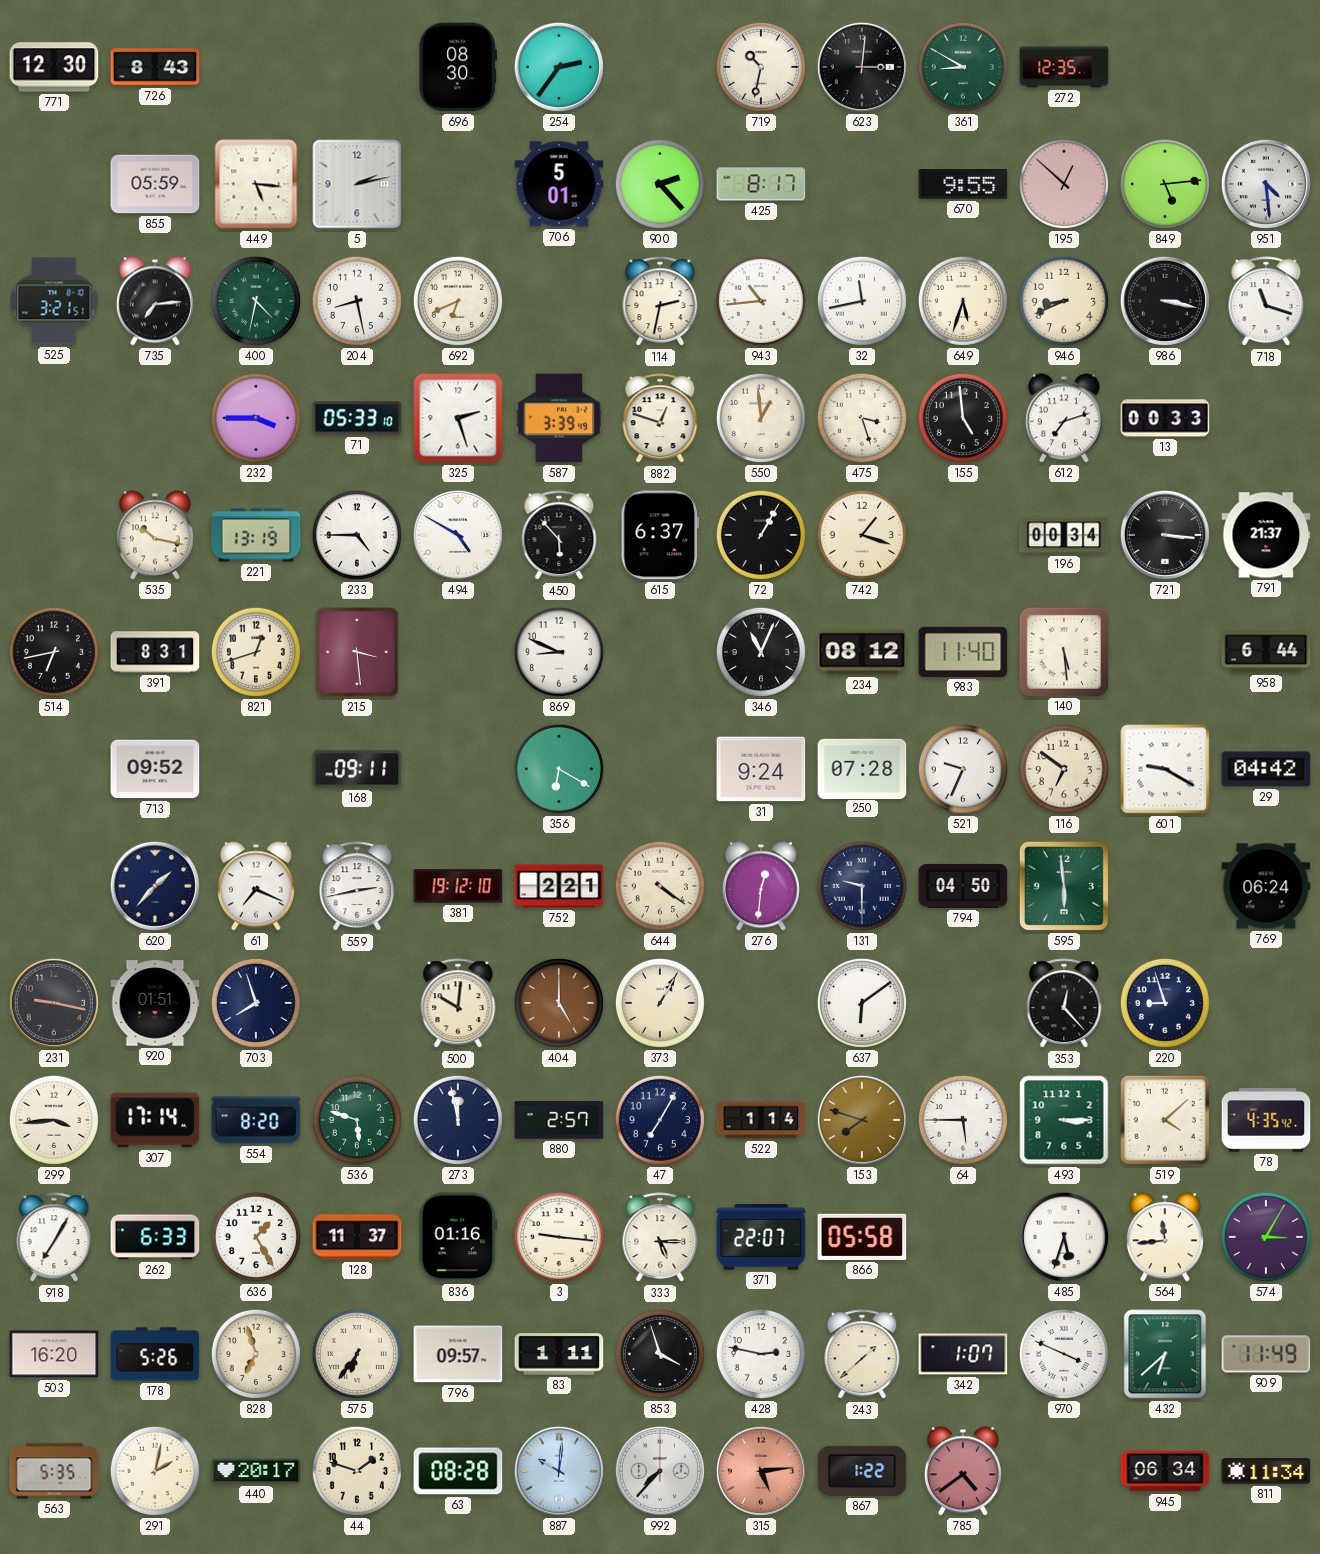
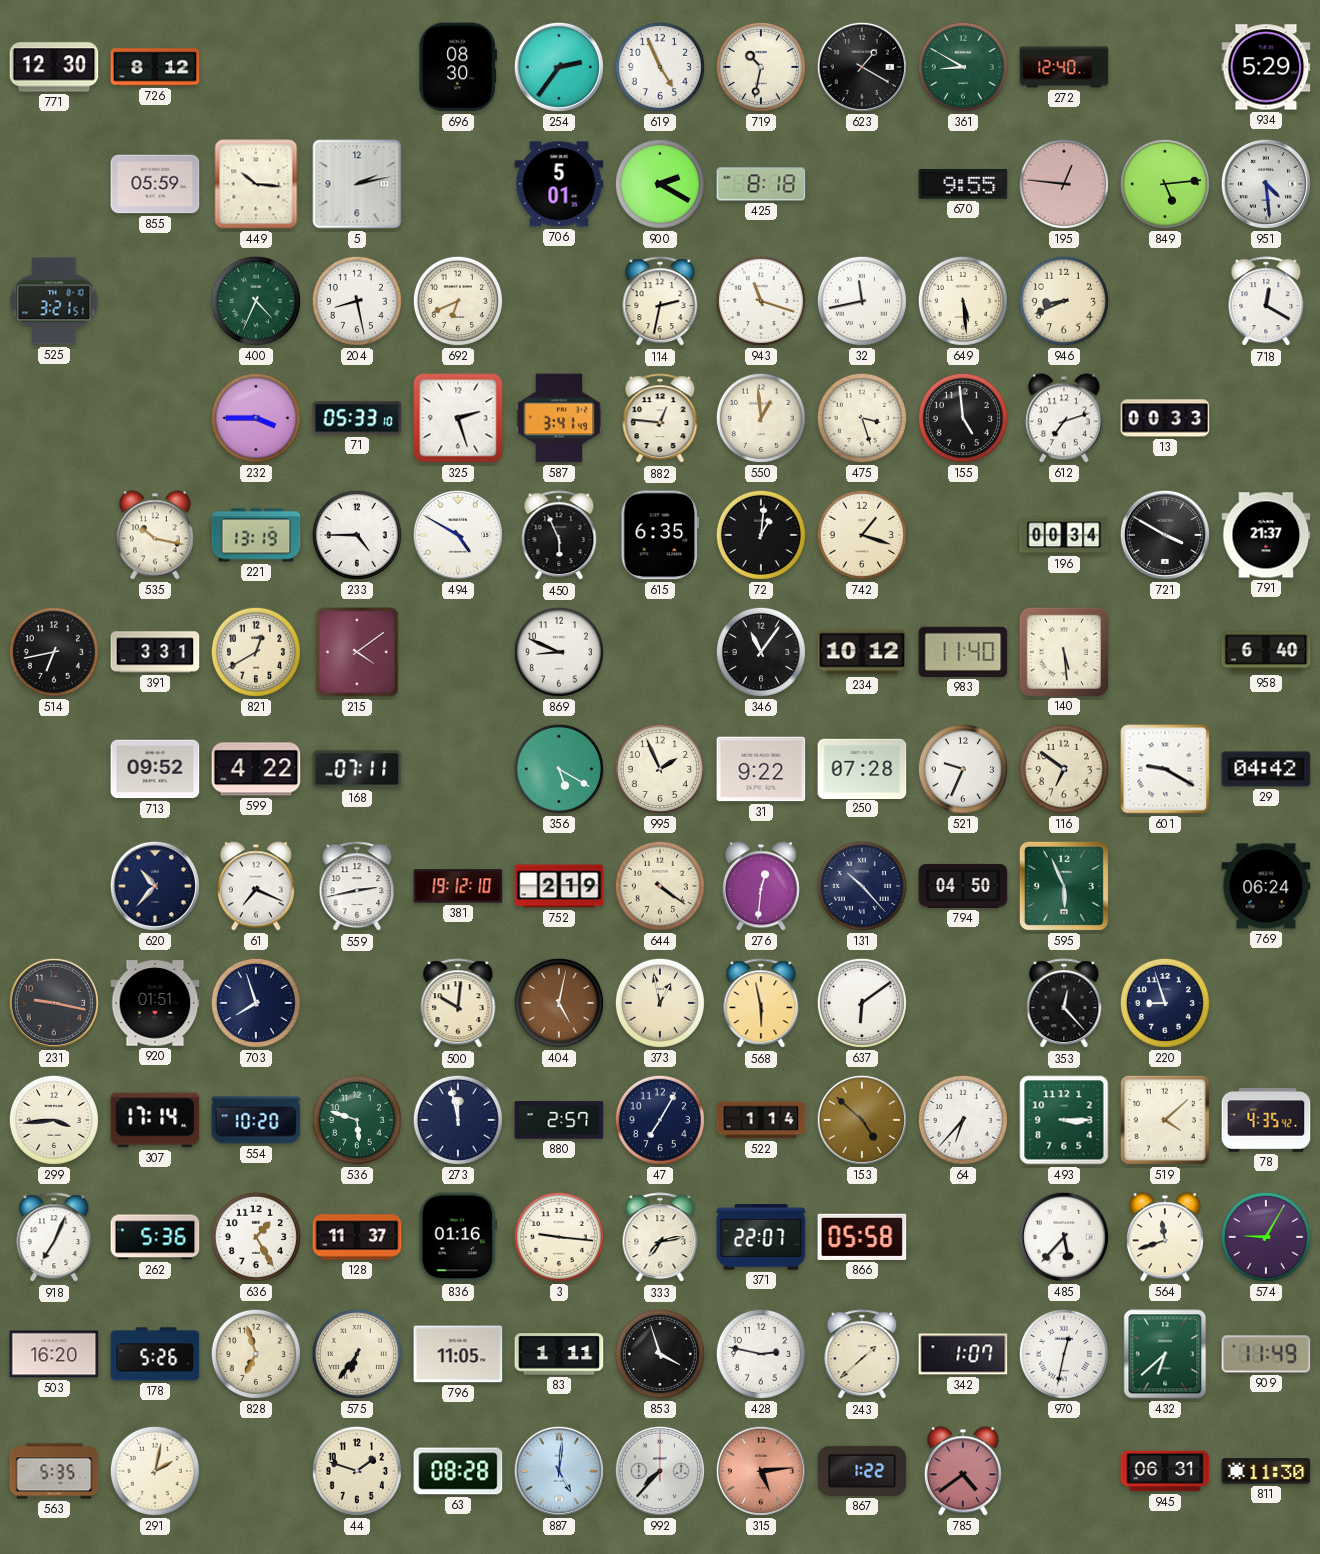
726: 8:43 -> 8:12 (155, 67)
619: none -> 4:56 (660, 67)
623: 3:01 -> 1:20 (862, 67)
272: 12:35 -> 12:40 (1064, 67)
934: none -> 5:29 (1266, 67)
449: 5:16 -> 10:16 (256, 184)
900: 2:23 -> 2:20 (660, 184)
425: 8:17 -> 8:18 (761, 184)
195: 12:52 -> 12:46 (1064, 184)
735: 7:14 -> none (155, 301)
400: 4:32 -> 4:34 (256, 301)
943: 10:44 -> 11:18 (761, 301)
649: 5:33 -> 5:29 (963, 301)
986: 3:17 -> none (1165, 301)
718: 11:18 -> 12:20 (1266, 302)
587: 3:39 -> 3:41 (559, 418)
882: 12:48 -> 12:46 (660, 419)
450: 5:53 -> 5:56 (559, 536)
615: 6:37 -> 6:35 (660, 535)
72: 1:05 -> 1:01 (761, 535)
721: 3:16 -> 3:50 (1165, 535)
391: 8:31 -> 3:31 (155, 652)
821: 12:42 -> 12:40 (256, 652)
215: 3:29 -> 4:09 (357, 652)
346: 11:04 -> 11:06 (761, 652)
234: 08:12 -> 10:12 (862, 652)
958: 6:44 -> 6:40 (1266, 652)
599: none -> 4:22 (256, 769)
168: 09:11 -> 07:11 (357, 769)
356: 6:20 -> 5:20 (559, 769)
995: none -> 1:56 (660, 769)
31: 9:24 -> 9:22 (761, 769)
620: 1:37 -> 10:37 (155, 886)
752: 2:21 -> 2:19 (559, 886)
131: 9:30 -> 10:23 (862, 886)
595: 5:59 -> 5:56 (1064, 886)
404: 5:00 -> 5:02 (559, 1003)
373: 1:05 -> 12:58 (660, 1003)
568: none -> 5:58 (761, 1004)
554: 8:20 -> 10:20 (256, 1120)
153: 7:48 -> 4:52 (862, 1120)
64: 5:45 -> 6:37 (963, 1120)
918: 7:05 -> 7:04 (54, 1238)
262: 6:33 -> 5:36 (155, 1237)
333: 5:15 -> 7:13 (660, 1238)
485: 5:33 -> 5:37 (1064, 1237)
564: 11:44 -> 11:42 (1165, 1237)
574: 3:05 -> 9:05 (1266, 1237)
796: 09:57 -> 11:05 (458, 1354)
970: 3:49 -> 12:32 (1064, 1354)
440: 20:17 -> none (256, 1471)
887: 10:01 -> 5:01 (559, 1471)
945: 06:34 -> 06:31 (1165, 1471)
811: 11:34 -> 11:30 (1266, 1471)
